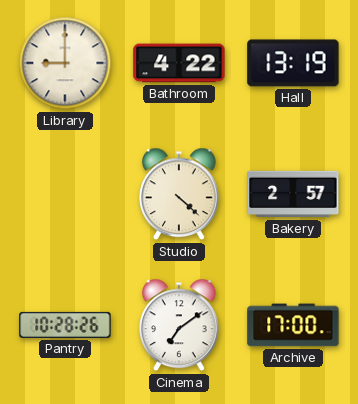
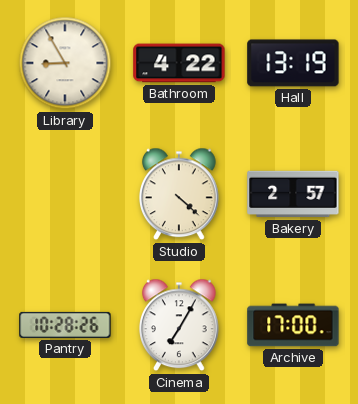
Library: 9:00 -> 8:55 (65, 63)
Cinema: 7:09 -> 7:05 (180, 325)
